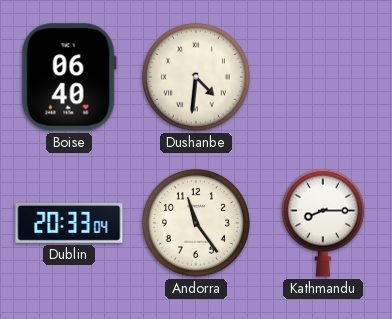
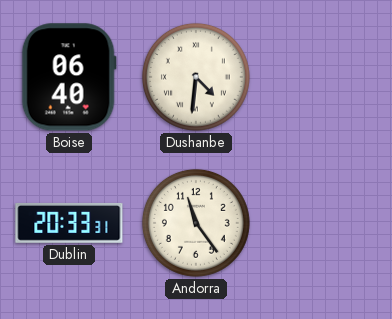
Dublin: 20:33:04 -> 20:33:31 (69, 223)
Kathmandu: 8:15 -> none (323, 223)
